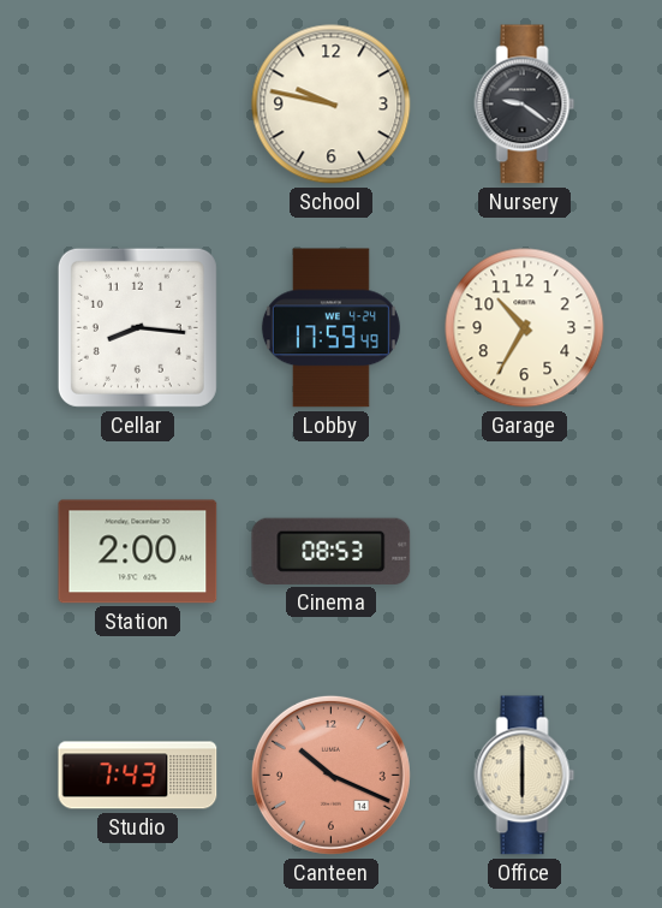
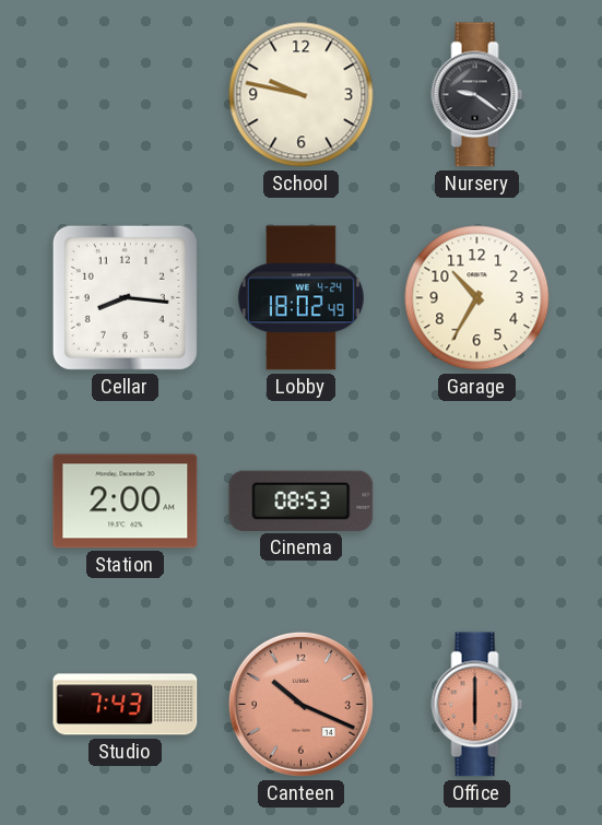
Lobby: 17:59 -> 18:02 (300, 298)
Office dial: cream -> salmon (477, 705)
